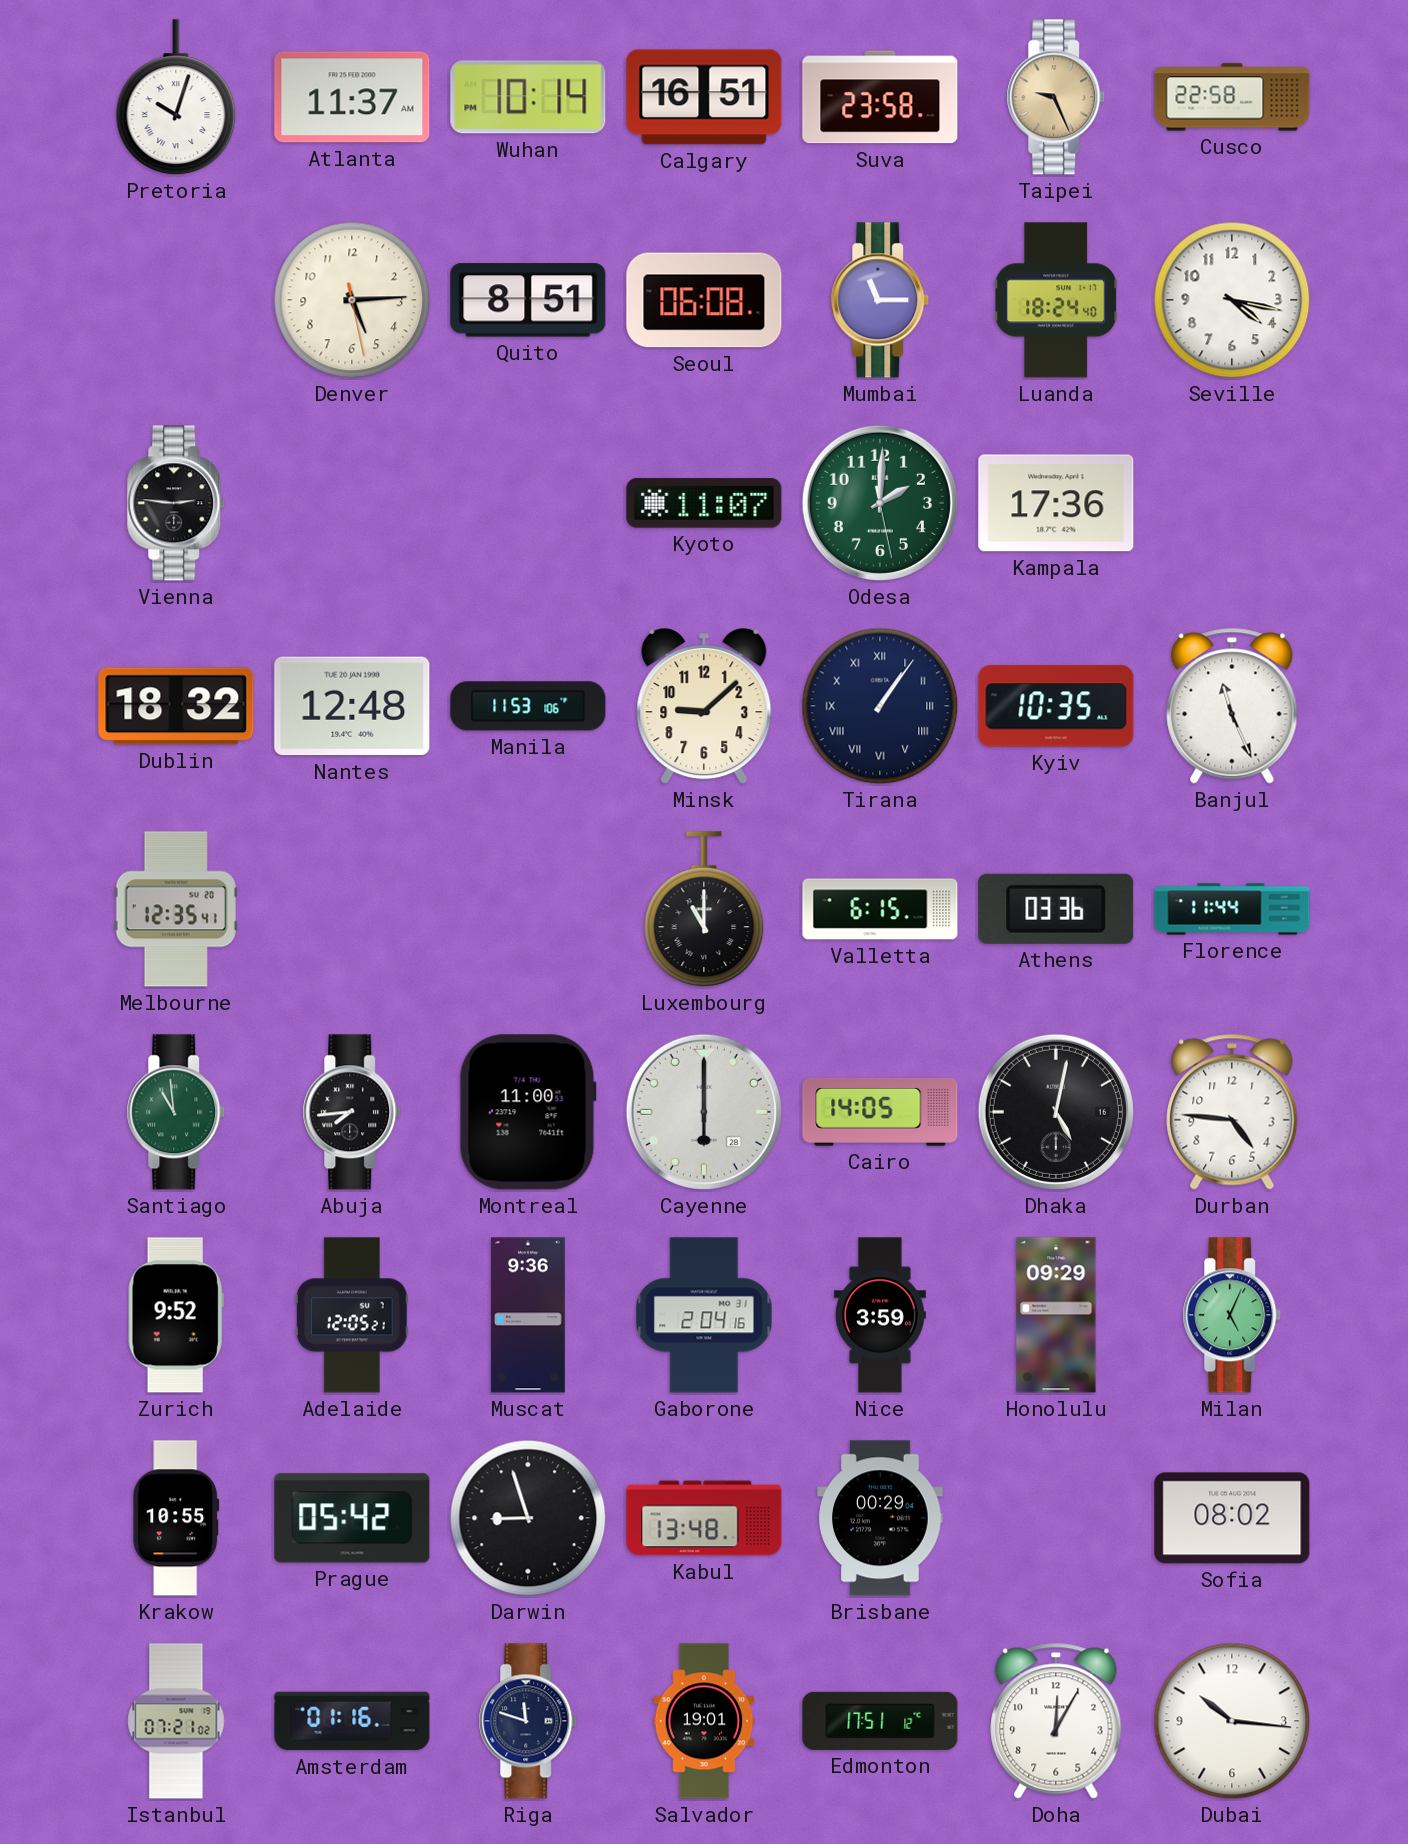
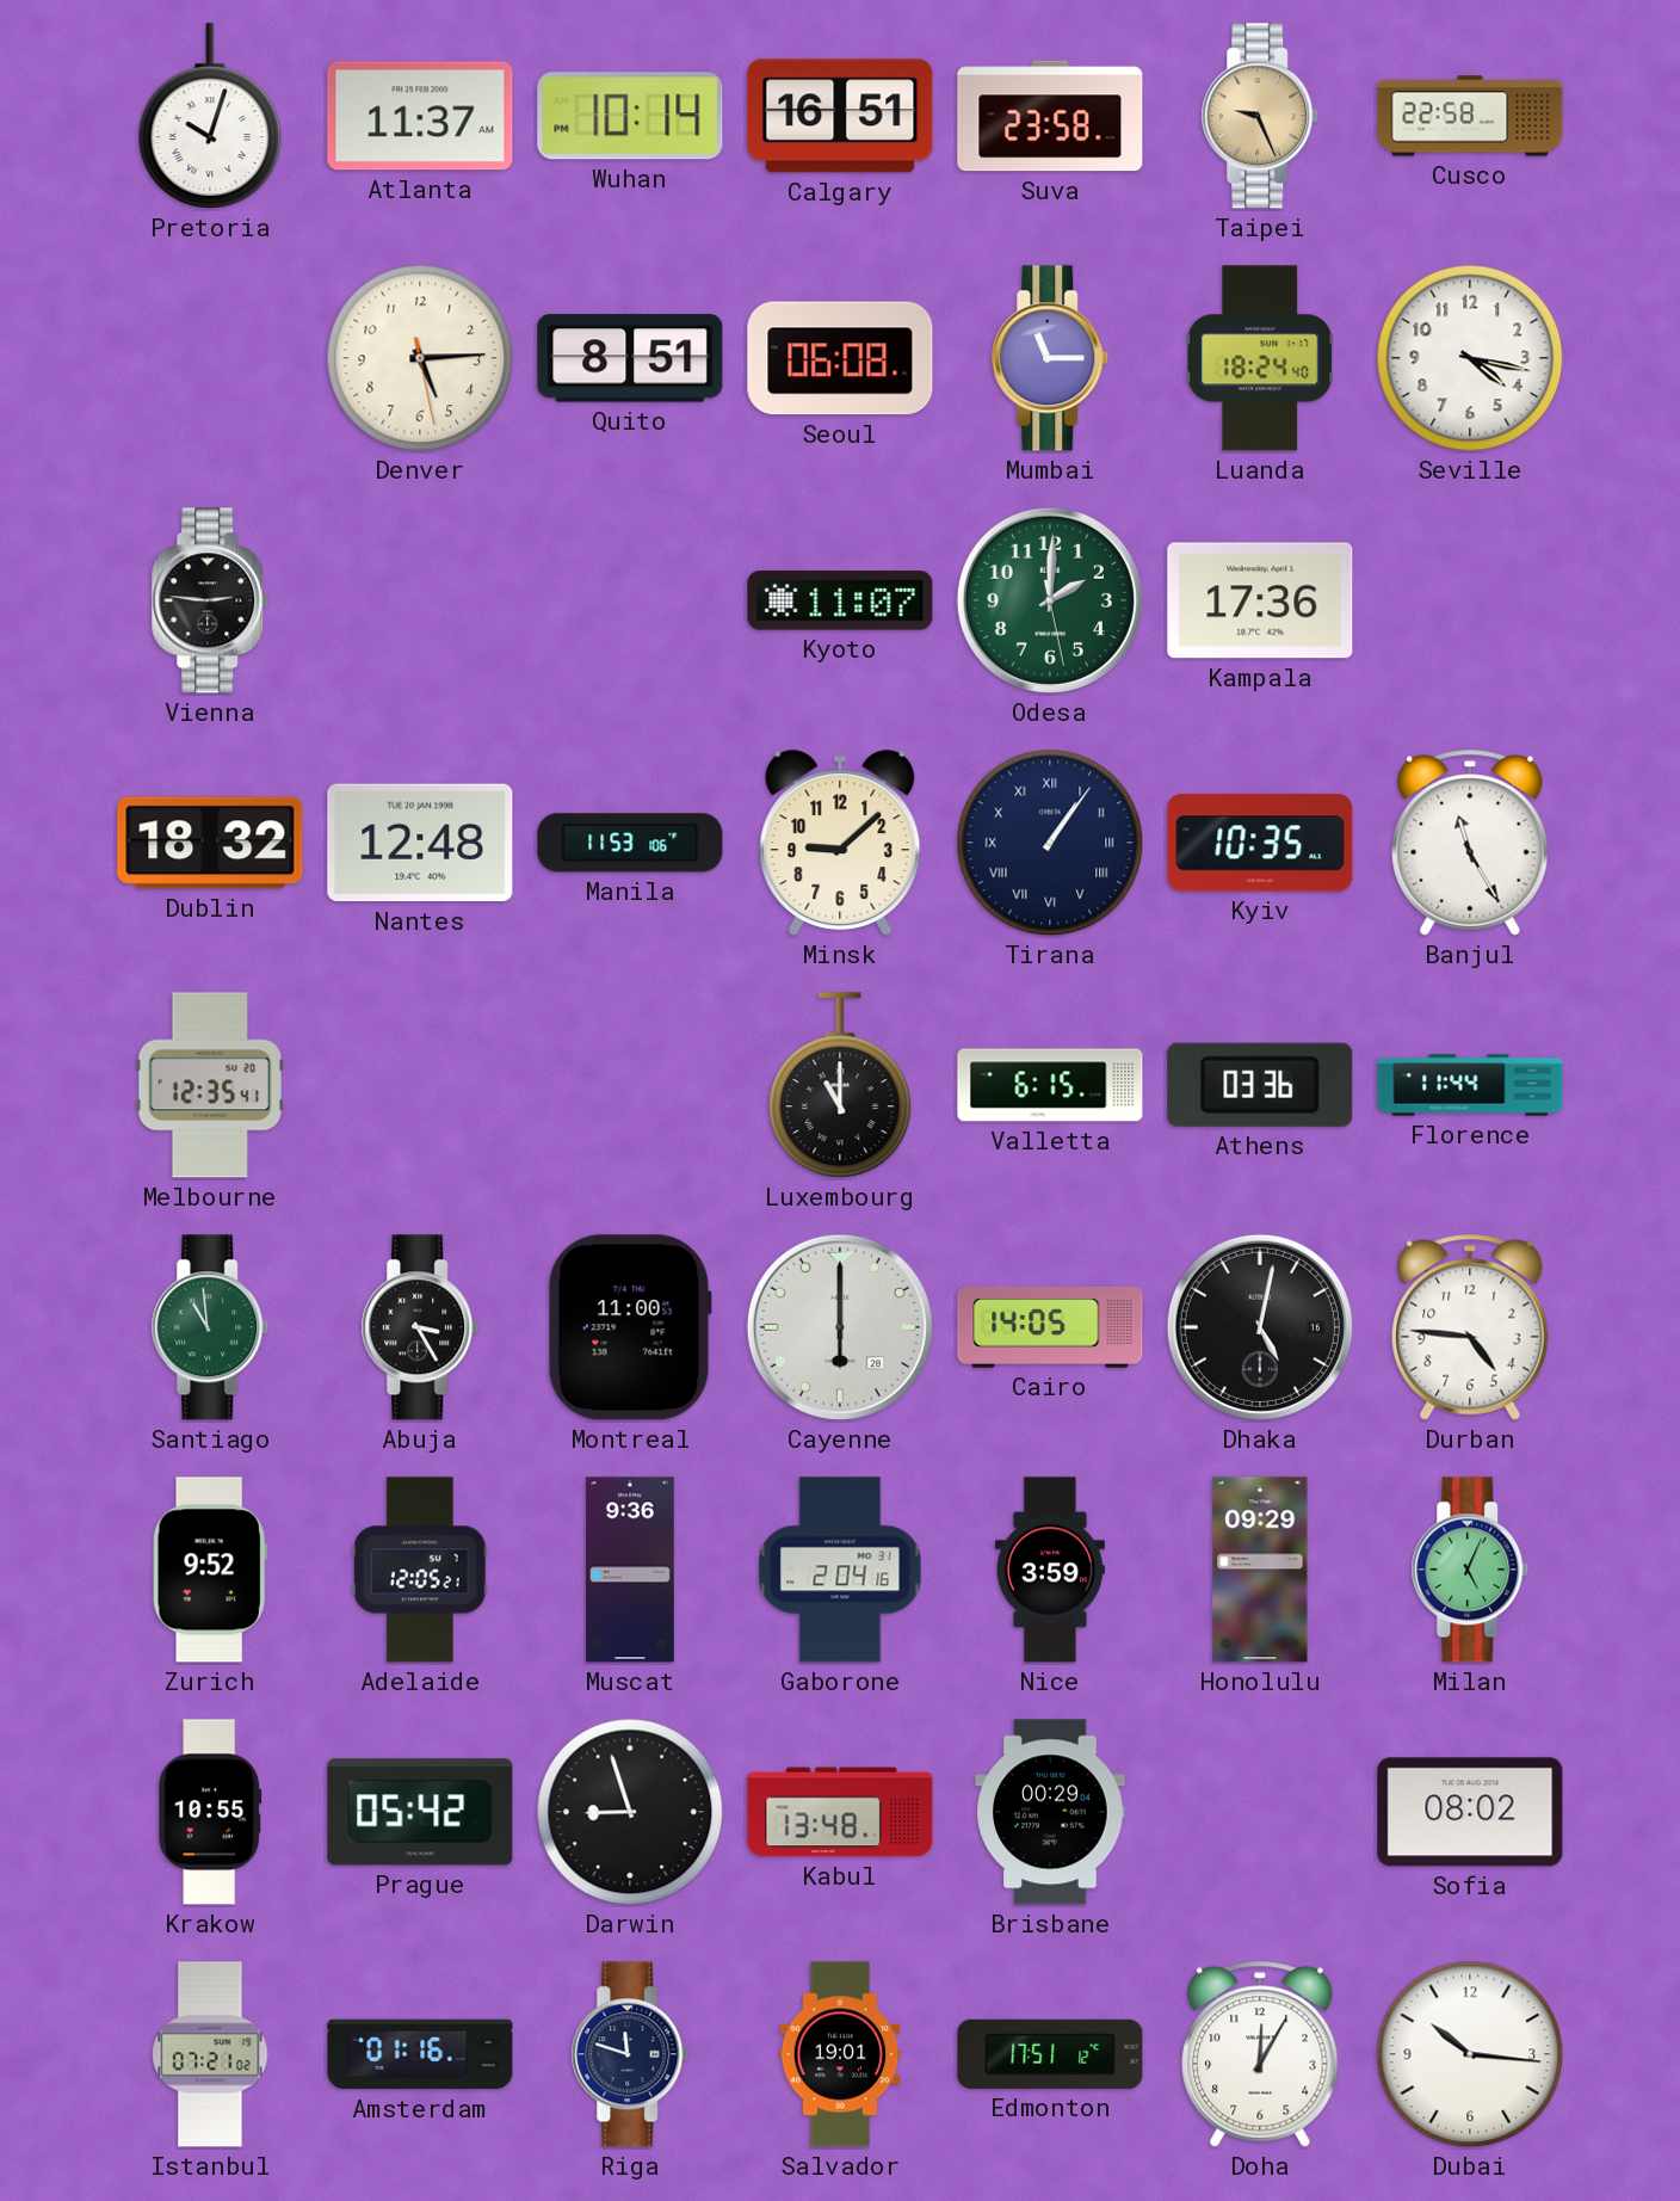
Banjul: 11:26 -> 11:25 (1470, 843)
Abuja: 7:44 -> 3:25 (420, 1327)
